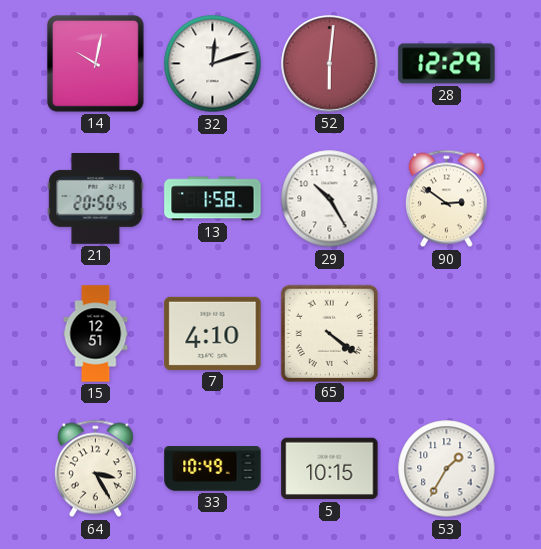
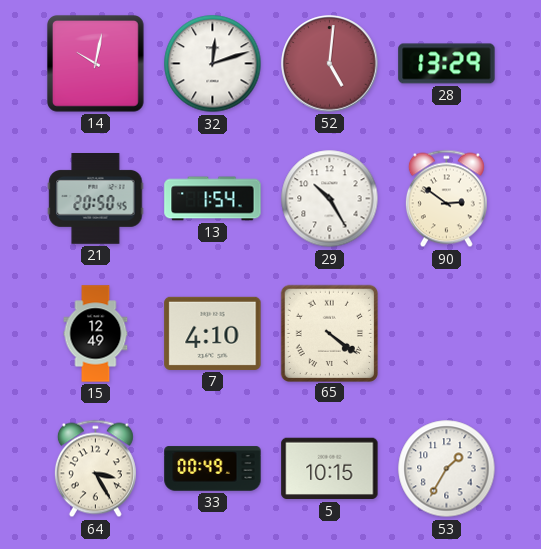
52: 6:01 -> 5:01 (330, 64)
28: 12:29 -> 13:29 (447, 64)
13: 1:58 -> 1:54 (213, 199)
15: 12:51 -> 12:49 (96, 334)
33: 10:49 -> 00:49 (213, 469)
